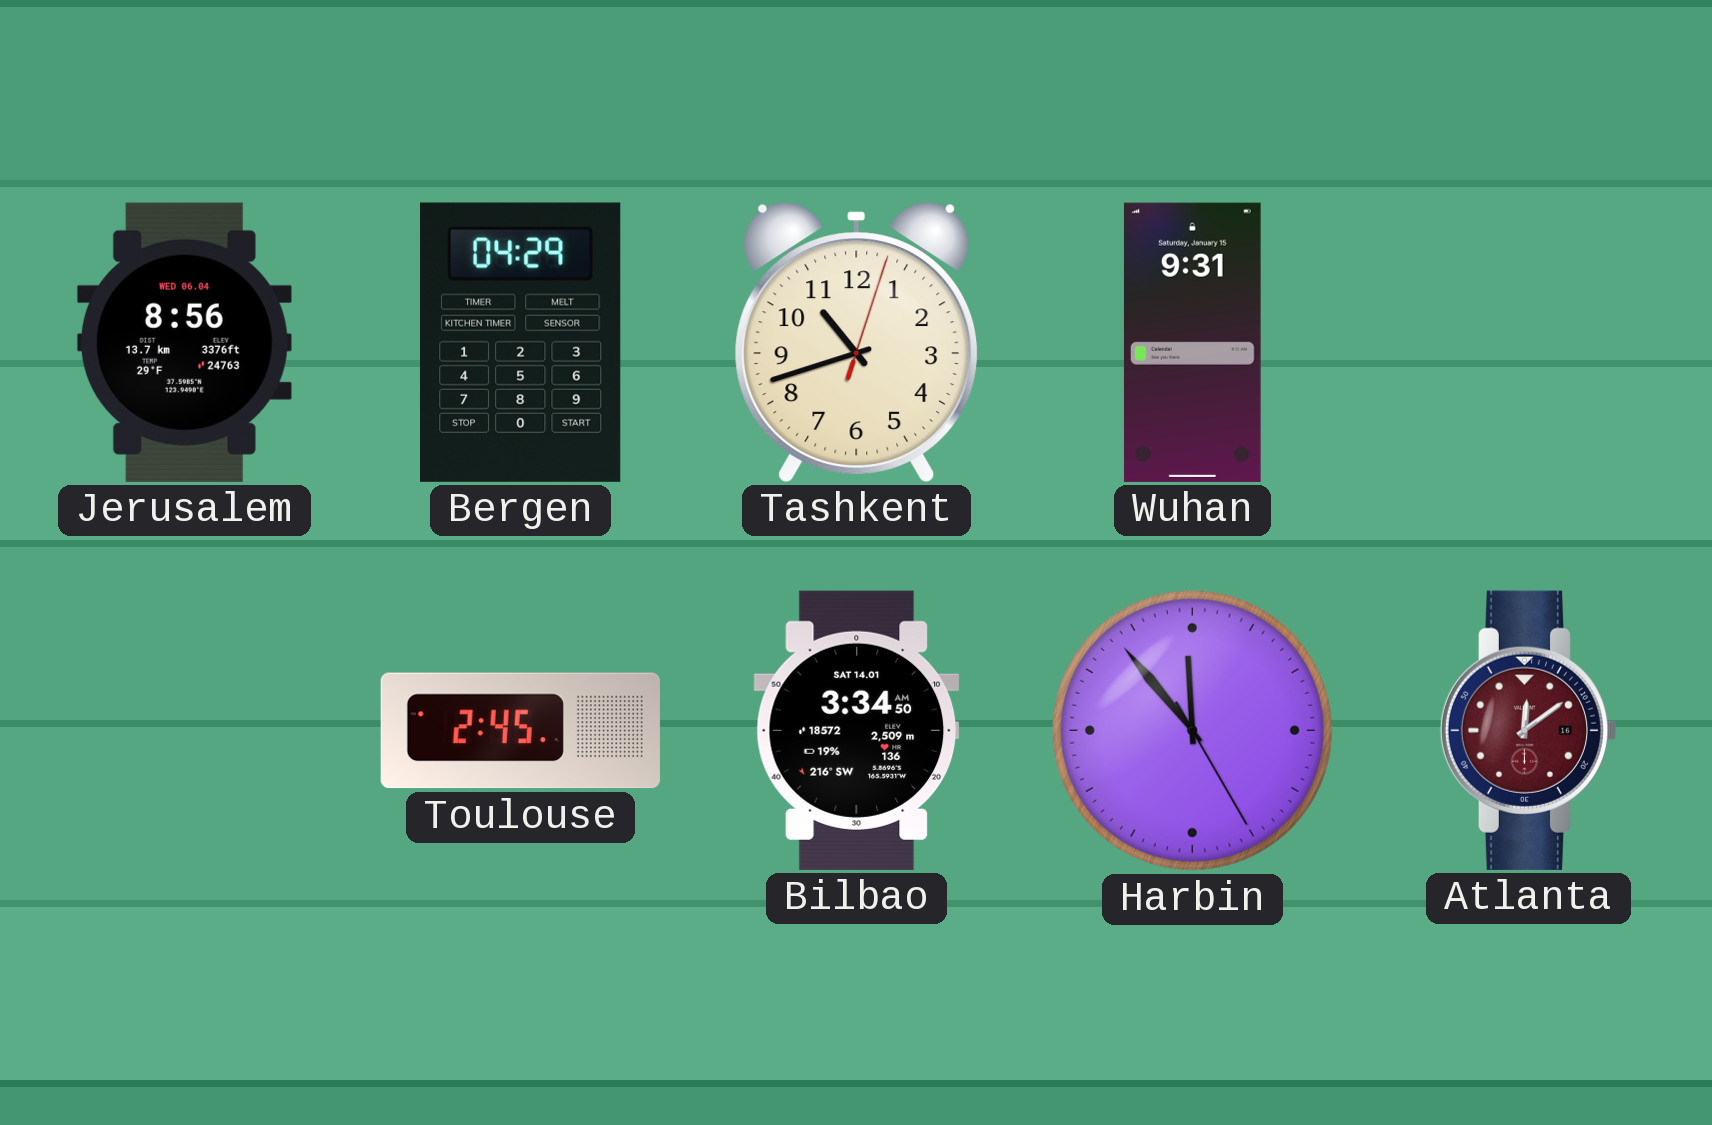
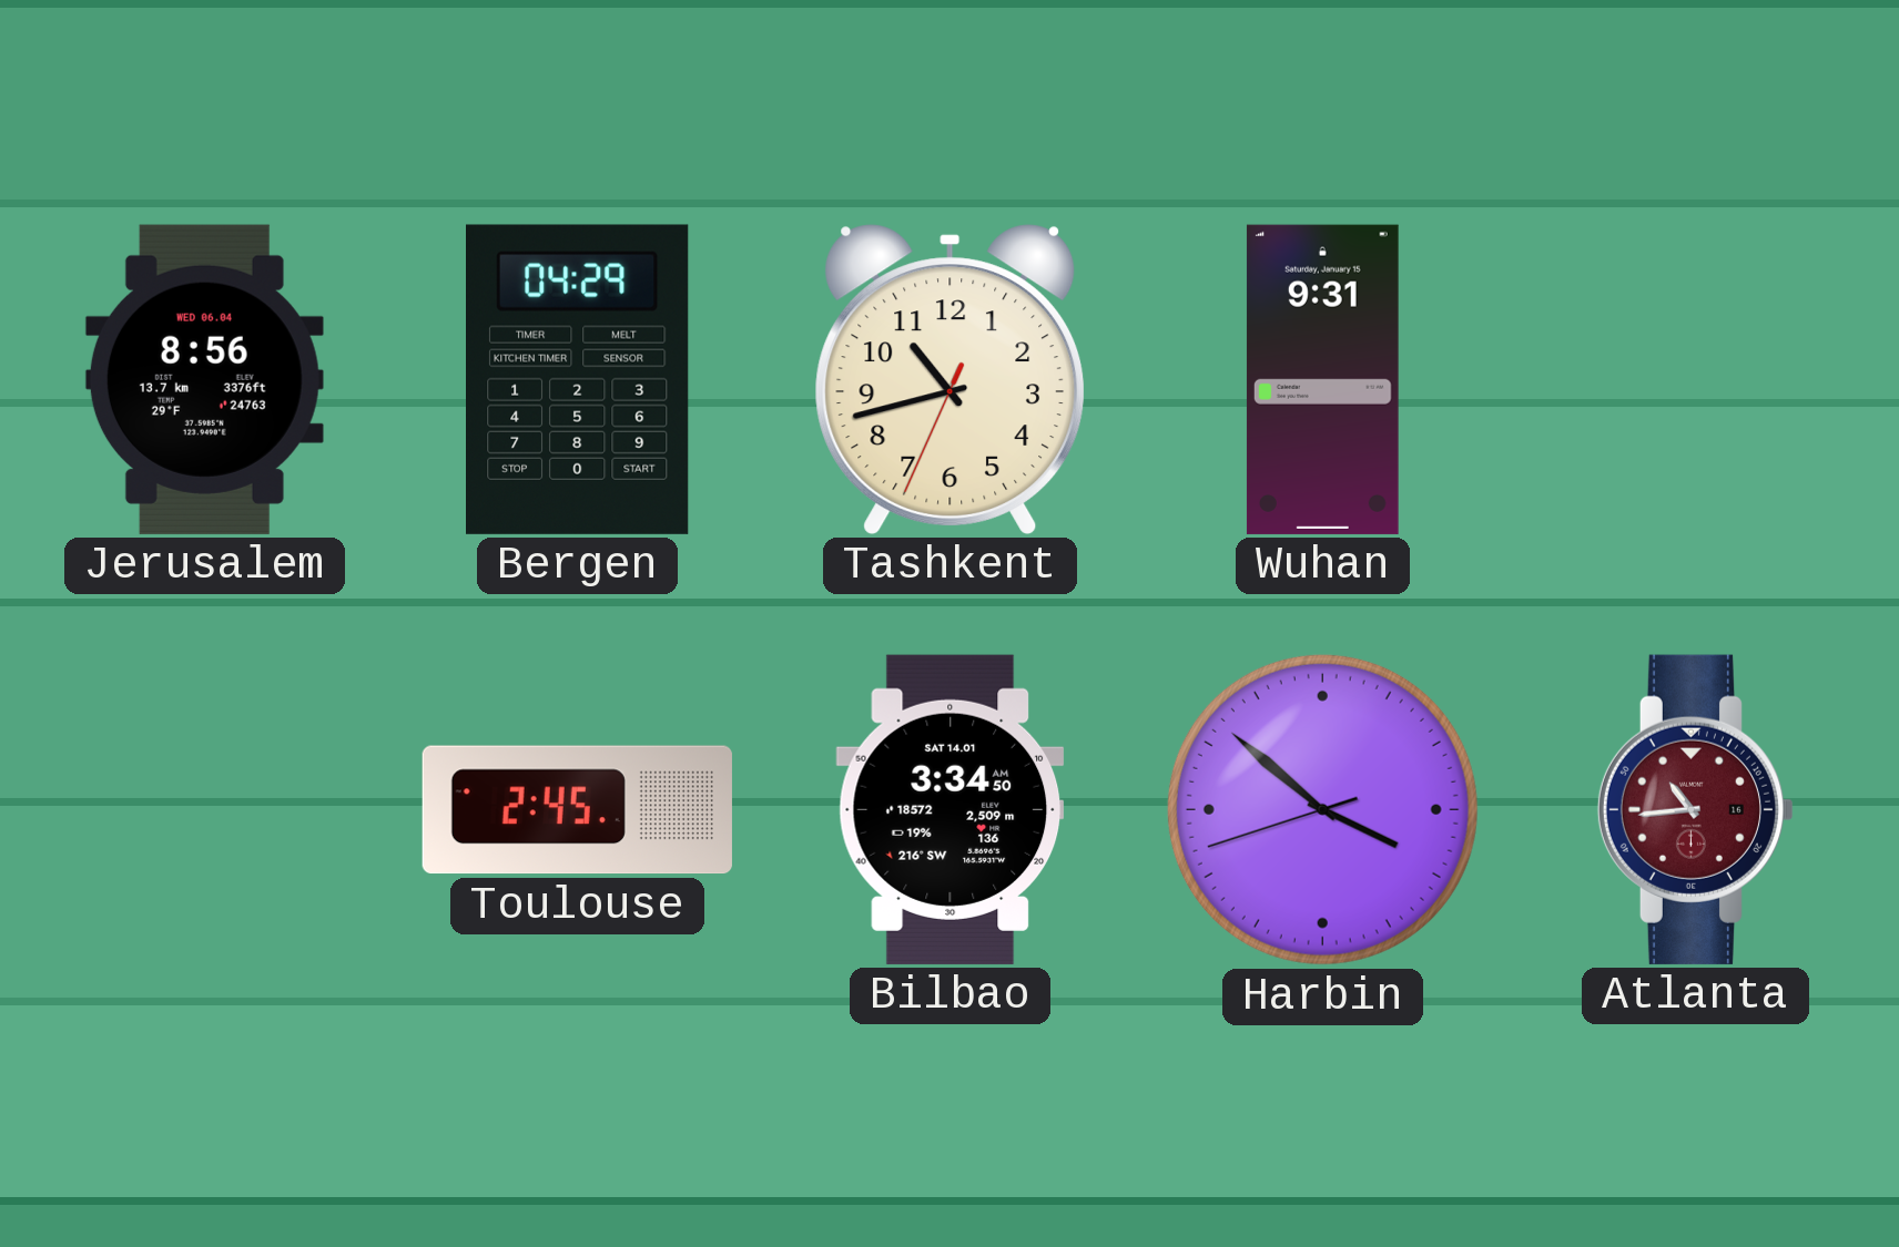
Tashkent: 10:42:03 -> 10:42:34 (951, 379)
Harbin: 11:53 -> 3:51 (1322, 809)
Atlanta: 12:09 -> 10:44 (1695, 809)
